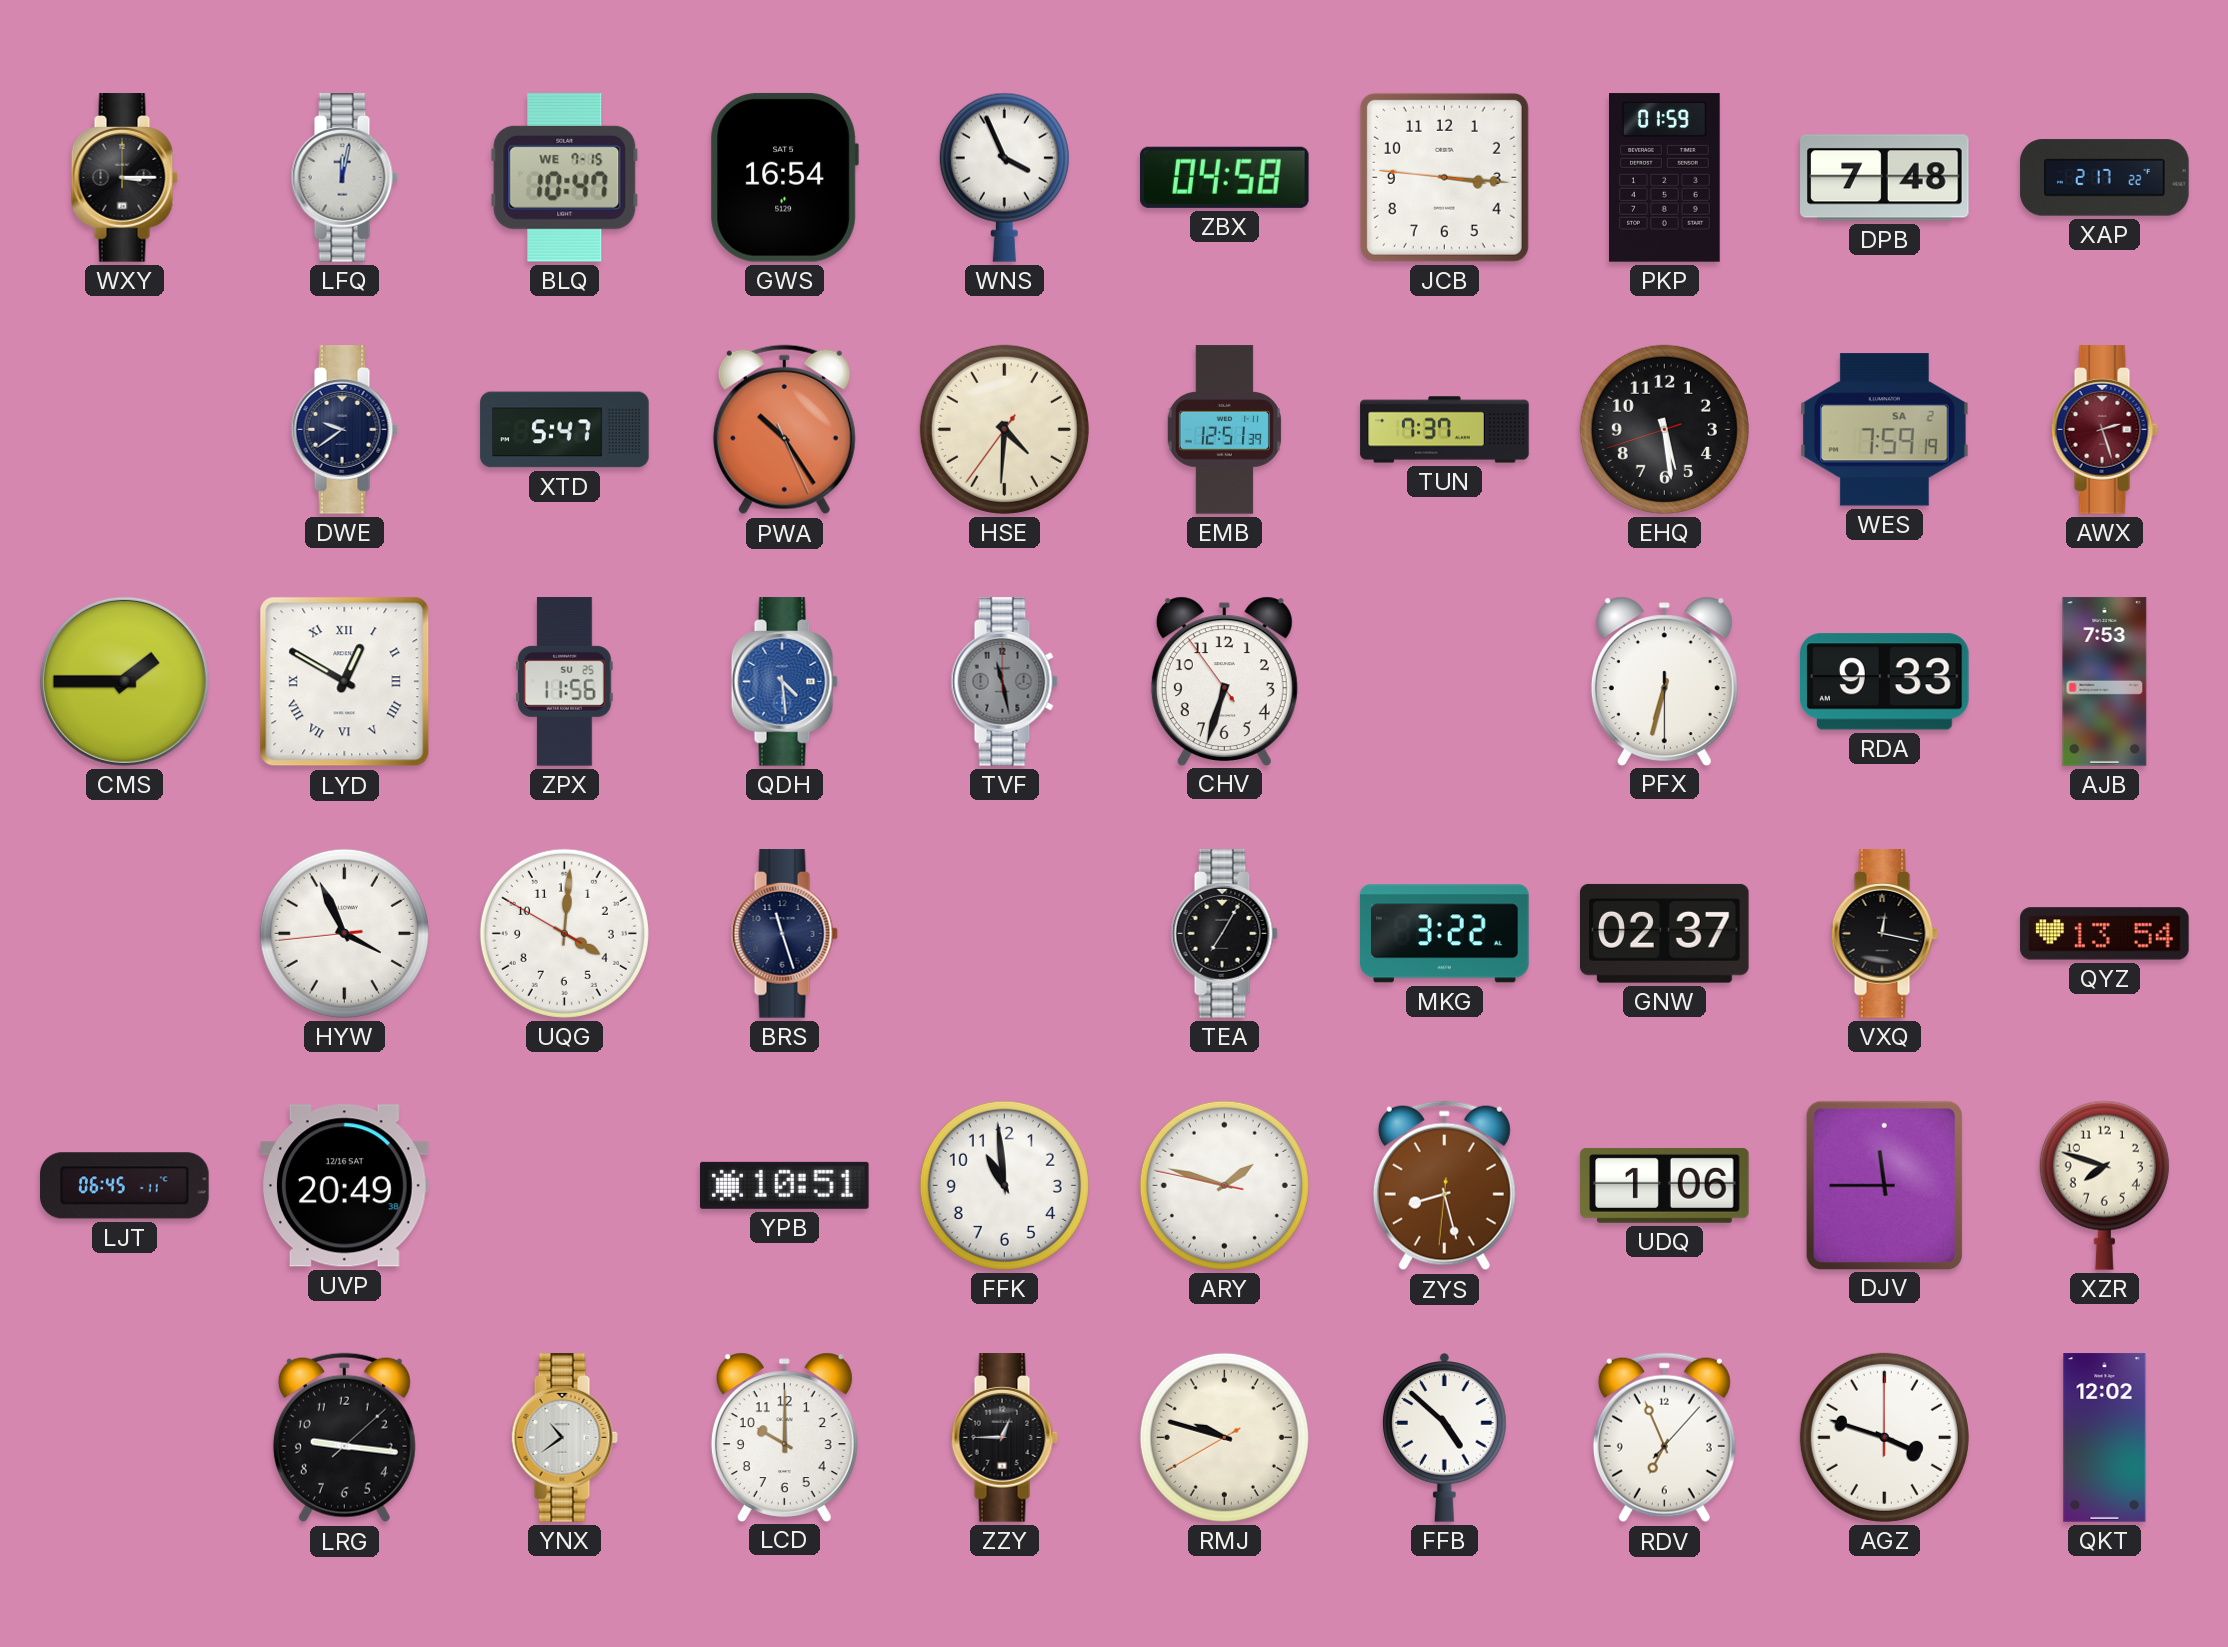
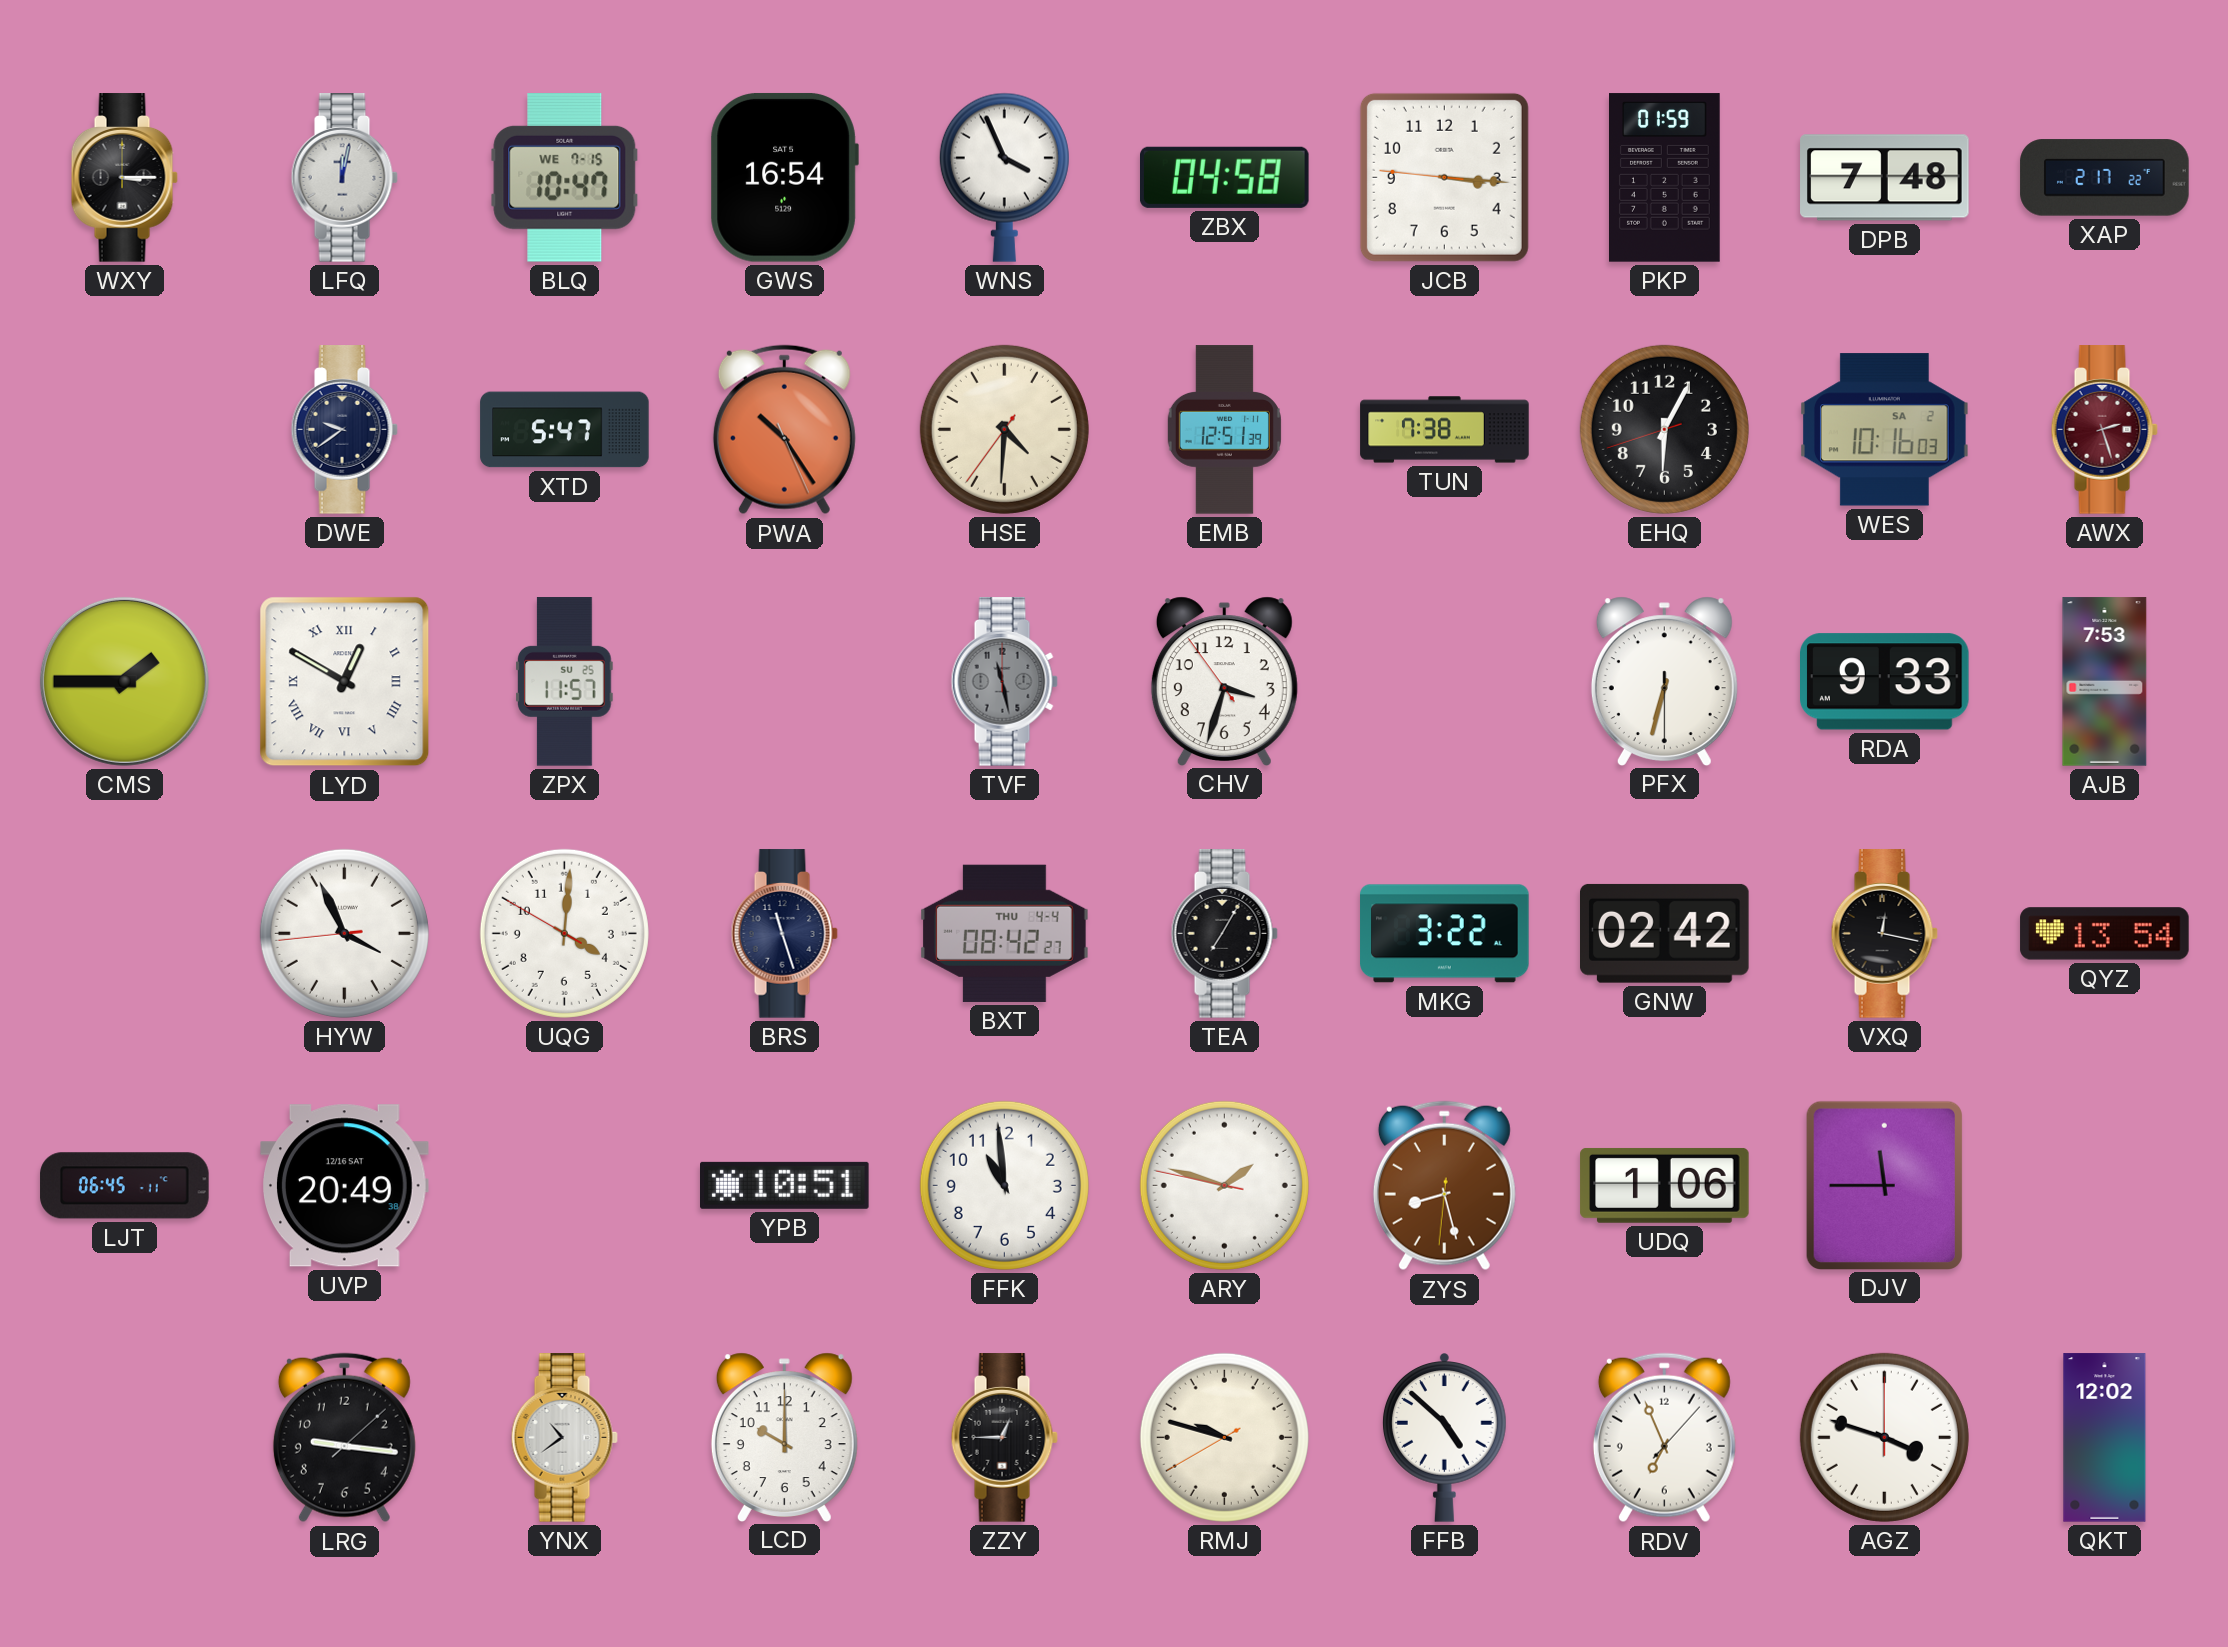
TUN: 7:37 -> 7:38 (1445, 430)
EHQ: 5:28 -> 6:04 (1664, 429)
WES: 7:59 -> 10:16 (1885, 430)
ZPX: 11:56 -> 11:57 (565, 682)
QDH: 4:29 -> none (784, 682)
CHV: 6:32 -> 3:32 (1224, 681)
BXT: none -> 08:42 (1005, 933)
GNW: 02:37 -> 02:42 (1665, 933)
XZR: 7:48 -> none (2104, 1185)
